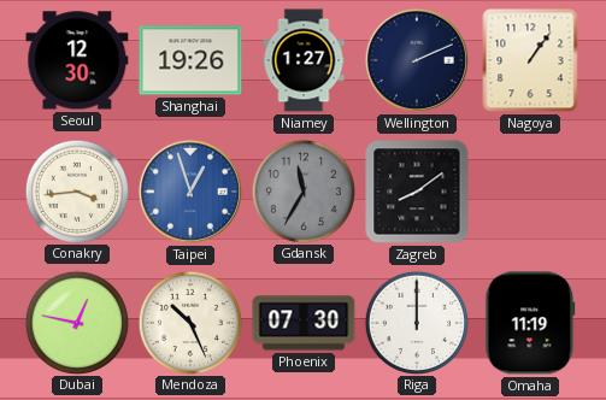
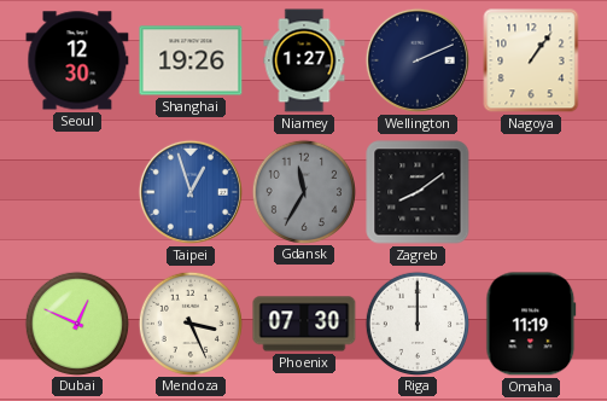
Conakry: 3:44 -> none (76, 190)
Dubai: 12:47 -> 12:49 (76, 322)
Mendoza: 10:26 -> 3:26 (189, 322)
